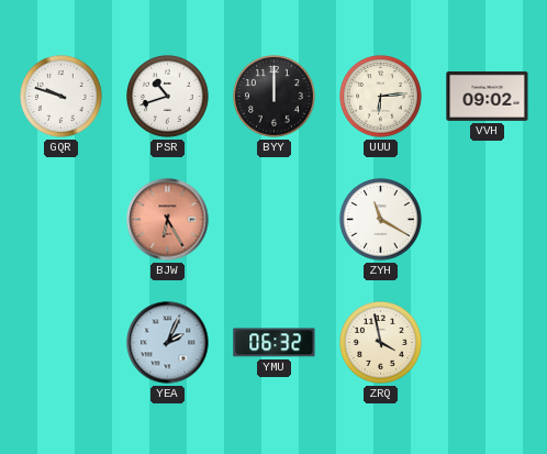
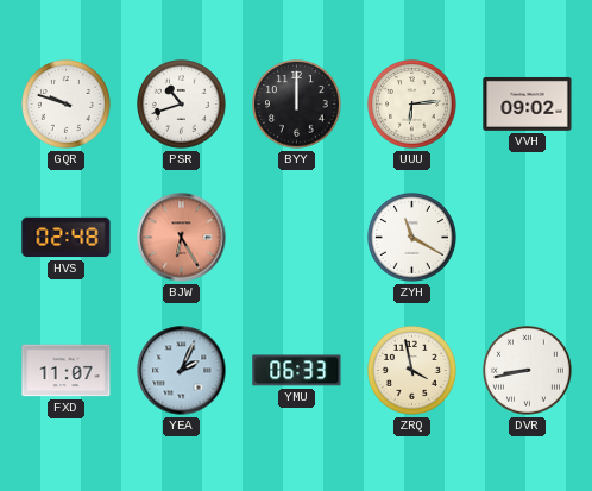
HVS: none -> 02:48 (67, 238)
FXD: none -> 11:07 (67, 371)
YMU: 06:32 -> 06:33 (297, 371)
DVR: none -> 8:43 (528, 371)
